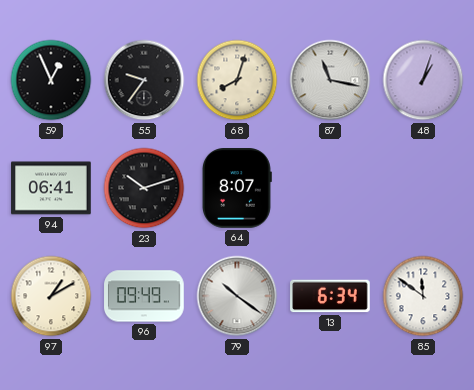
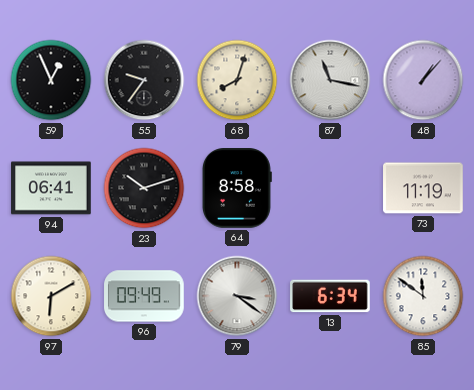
48: 1:03 -> 1:07 (423, 80)
64: 8:07 -> 8:58 (236, 188)
73: none -> 11:19 (423, 188)
97: 1:10 -> 6:10 (51, 296)
79: 10:21 -> 3:21 (237, 296)
